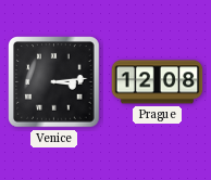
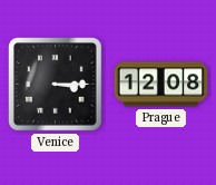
Venice: 3:14 -> 3:15 (56, 85)
